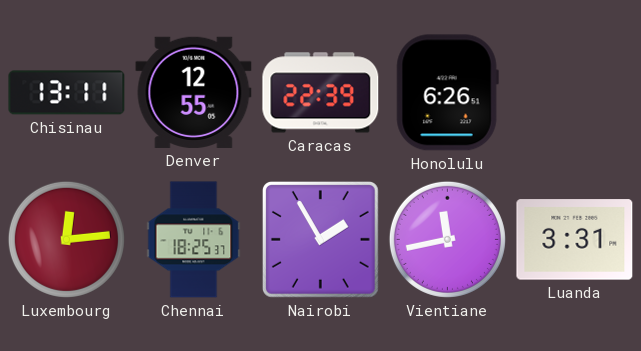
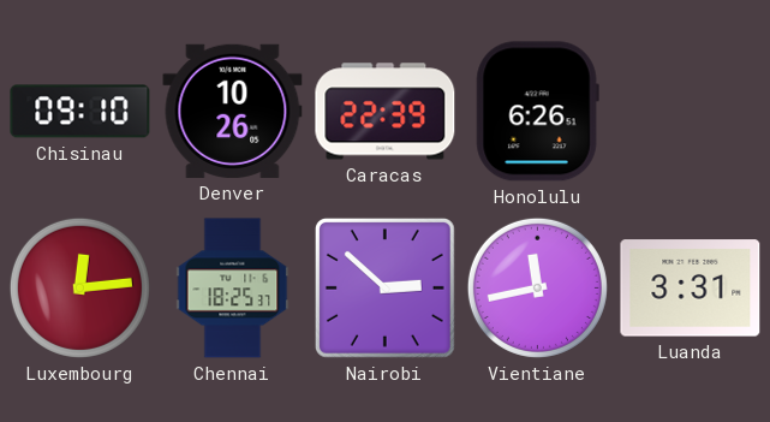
Chisinau: 13:11 -> 09:10 (80, 112)
Denver: 12:55 -> 10:26 (233, 111)
Nairobi: 1:55 -> 2:52 (384, 287)
